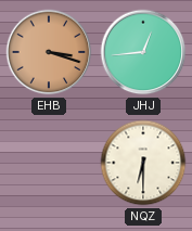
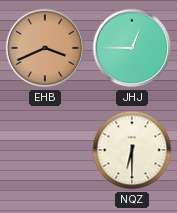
EHB: 3:18 -> 3:41 (45, 48)
JHJ: 12:44 -> 12:45 (132, 48)
